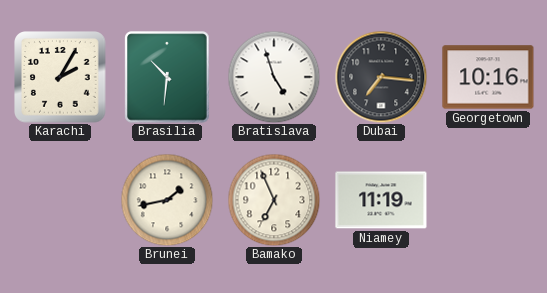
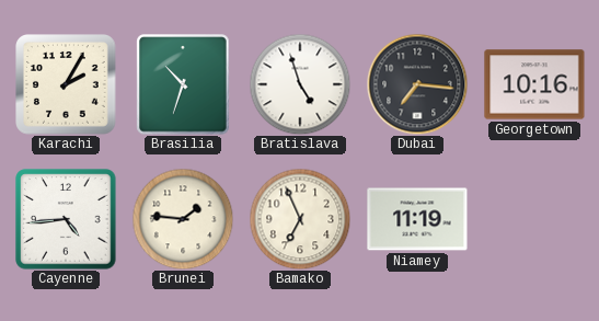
Brasilia: 10:31 -> 10:33 (183, 84)
Cayenne: none -> 4:44 (66, 219)
Brunei: 1:43 -> 1:46 (183, 219)
